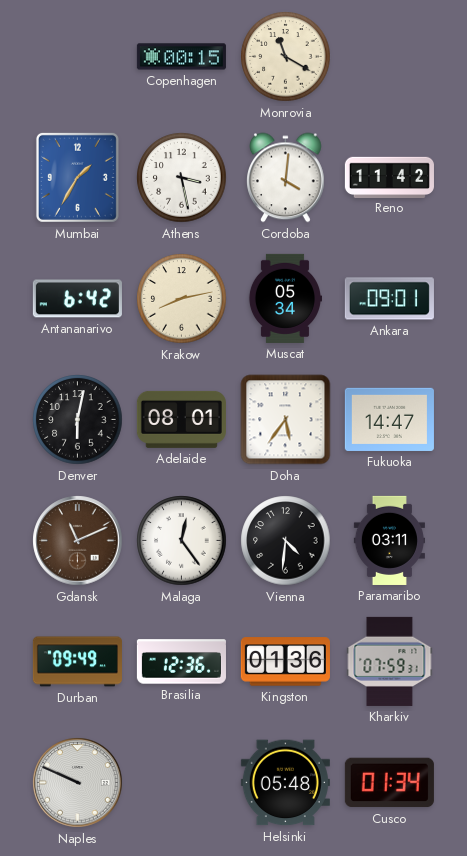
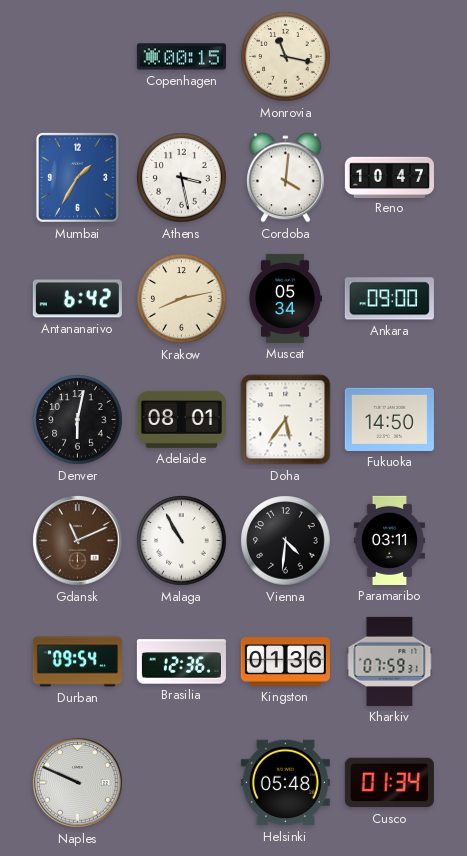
Monrovia: 11:20 -> 11:17 (286, 57)
Reno: 11:42 -> 10:47 (389, 177)
Ankara: 09:01 -> 09:00 (389, 299)
Fukuoka: 14:47 -> 14:50 (389, 419)
Malaga: 12:24 -> 10:55 (182, 541)
Durban: 09:49 -> 09:54 (77, 662)
